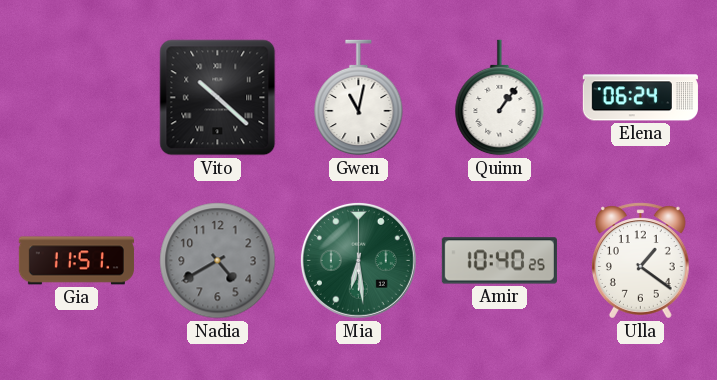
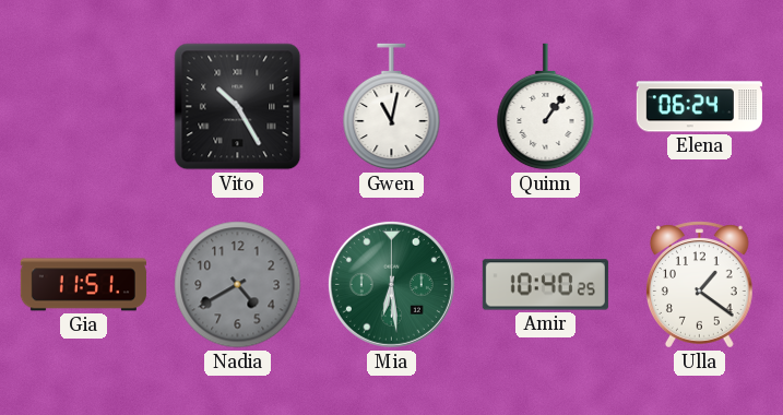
Vito: 10:22 -> 10:25 (238, 107)
